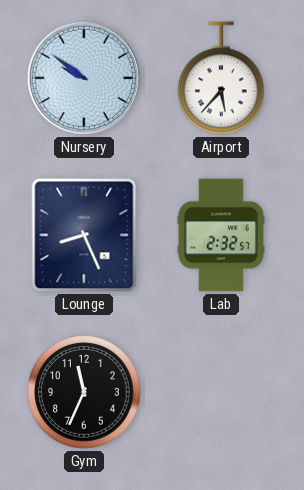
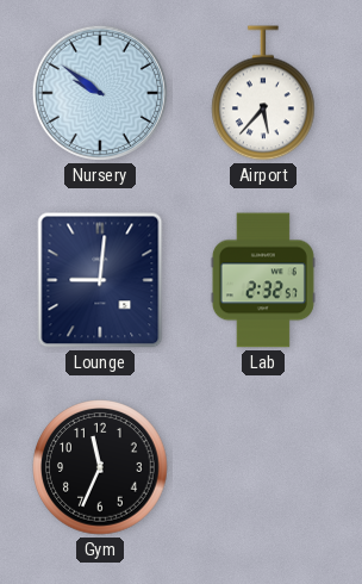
Lounge: 8:26 -> 9:01 (100, 280)
